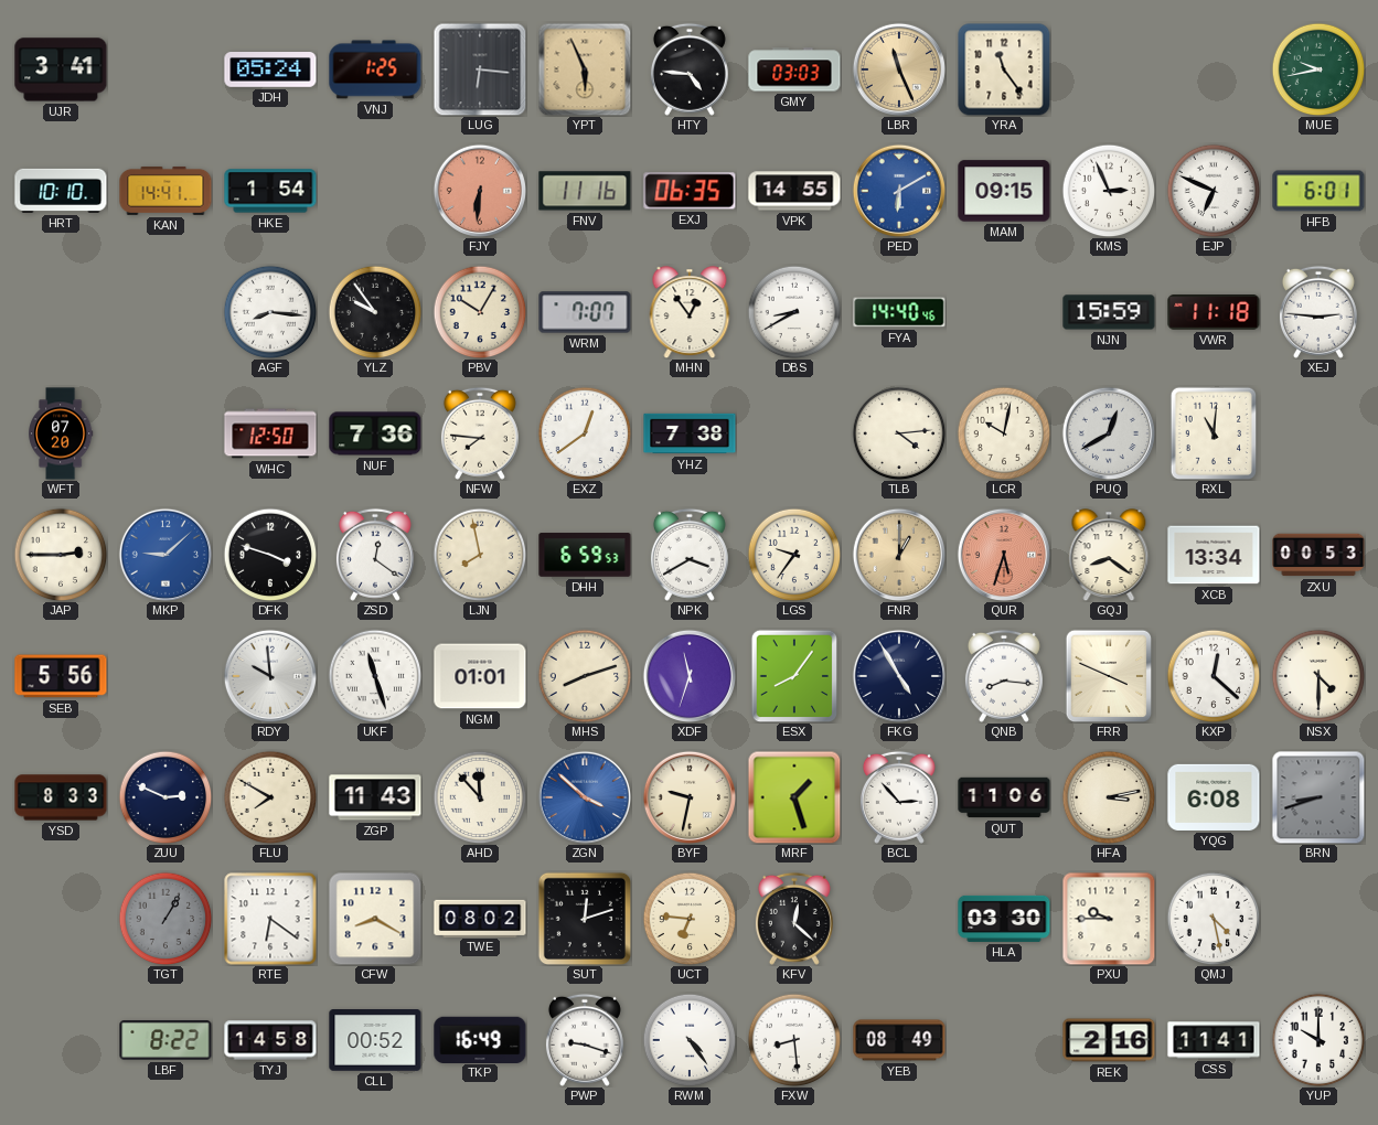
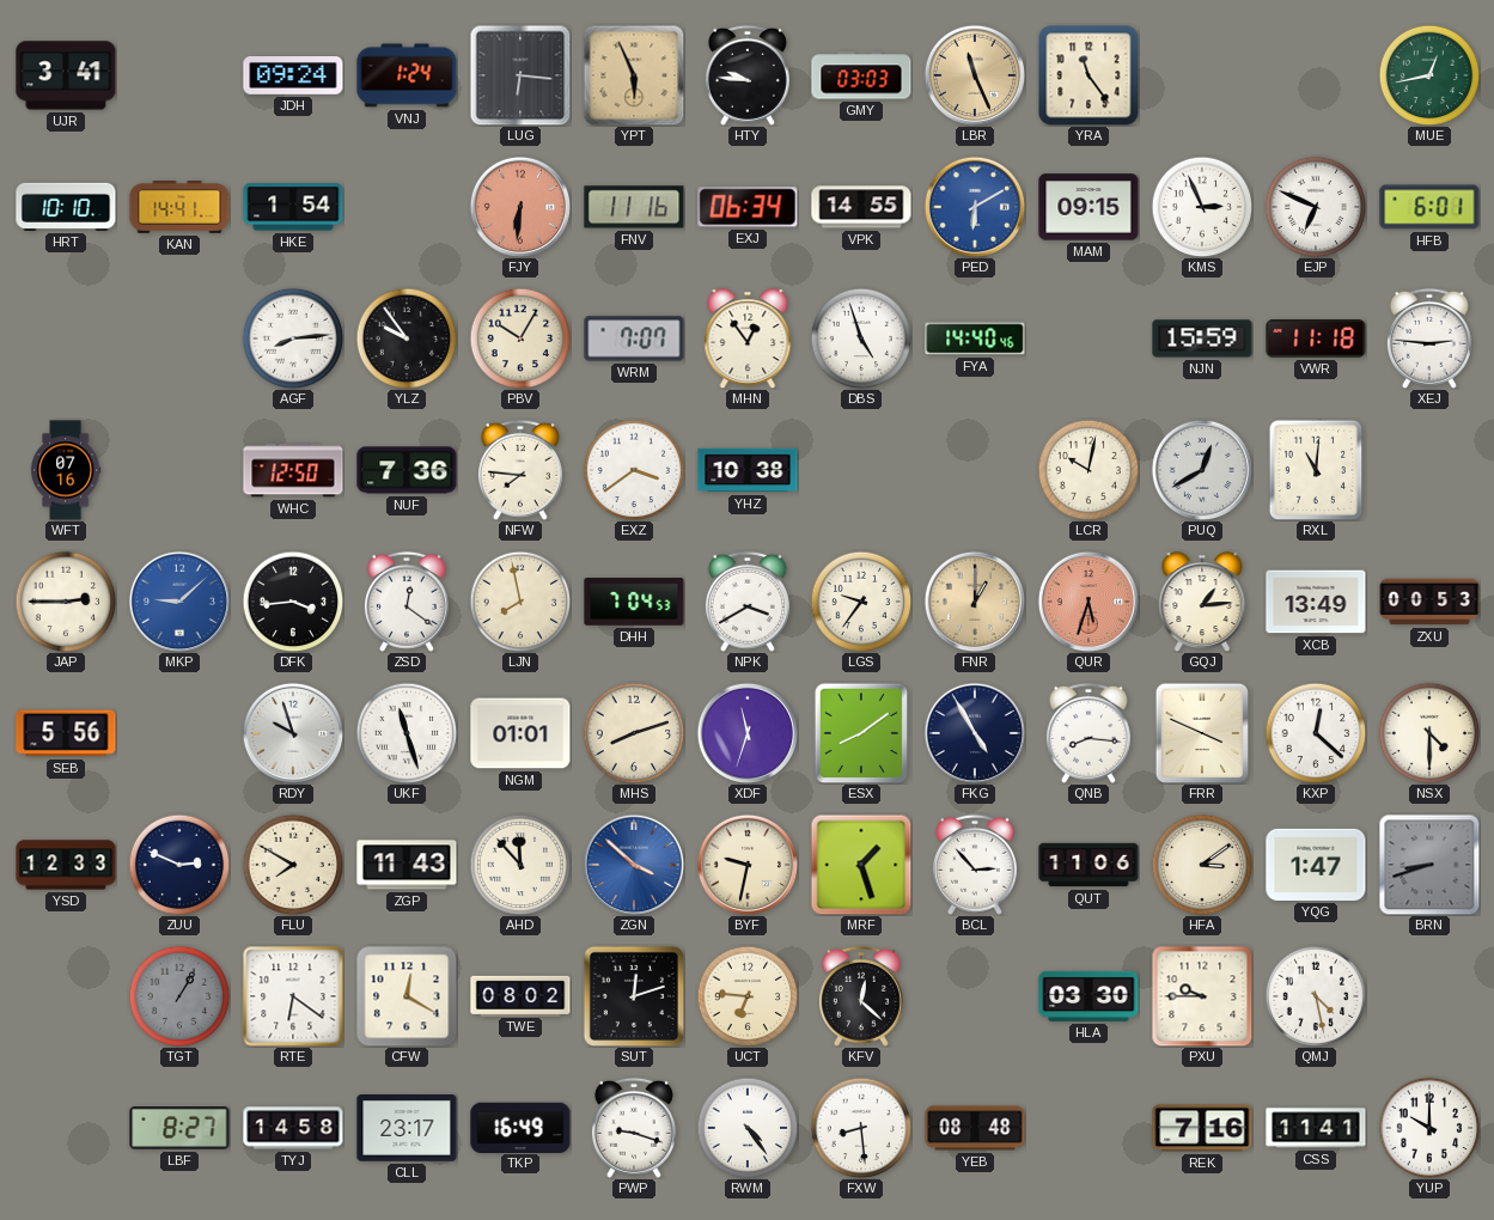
JDH: 05:24 -> 09:24 (293, 77)
VNJ: 1:25 -> 1:24 (407, 75)
HTY: 4:46 -> 9:46 (748, 75)
MUE: 9:43 -> 12:43 (1429, 75)
EXJ: 06:35 -> 06:34 (748, 207)
AGF: 8:16 -> 8:14 (293, 338)
DBS: 8:40 -> 4:57 (861, 338)
WFT: 07:20 -> 07:16 (66, 470)
EXZ: 12:39 -> 3:39 (634, 470)
YHZ: 7:38 -> 10:38 (748, 470)
TLB: 4:14 -> none (899, 433)
DFK: 3:48 -> 3:44 (293, 602)
DHH: 6:59 -> 7:04 (634, 602)
GQJ: 8:21 -> 1:14 (1202, 602)
XCB: 13:34 -> 13:49 (1316, 602)
RDY: 9:59 -> 9:57 (292, 732)
ESX: 8:06 -> 8:09 (861, 733)
YSD: 8:33 -> 12:33 (66, 865)
HFA: 3:13 -> 3:09 (1202, 865)
YQG: 6:08 -> 1:47 (1316, 865)
CFW: 8:20 -> 12:20 (407, 996)
LBF: 8:22 -> 8:27 (179, 1129)
CLL: 00:52 -> 23:17 (407, 1128)
YEB: 08:49 -> 08:48 (975, 1128)
REK: 2:16 -> 7:16 (1202, 1128)
